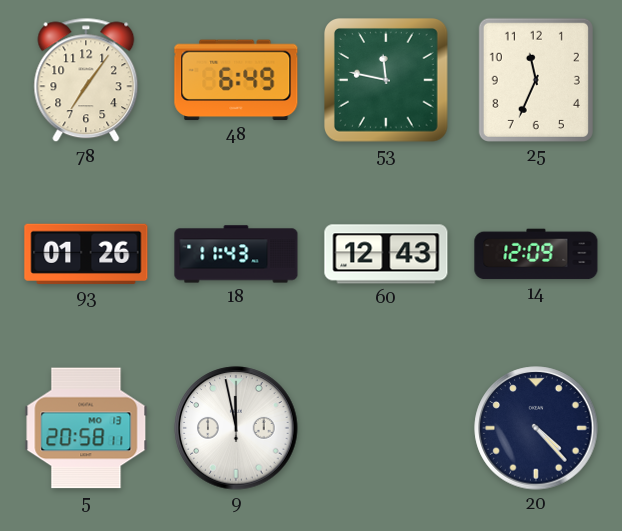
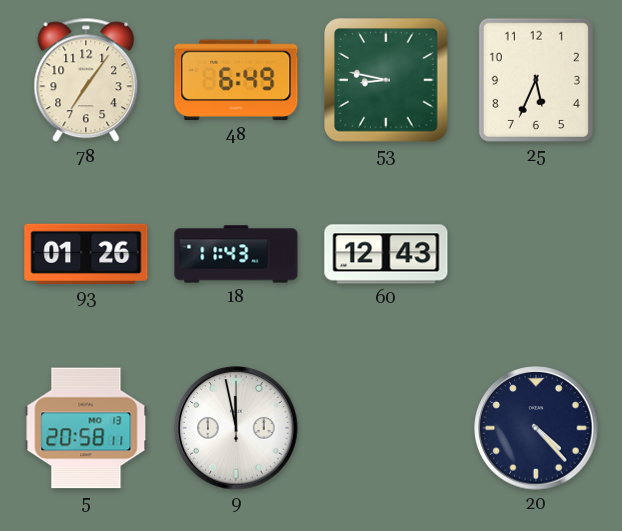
53: 11:47 -> 8:47 (387, 81)
25: 11:34 -> 5:34 (536, 80)
14: 12:09 -> none (536, 254)
